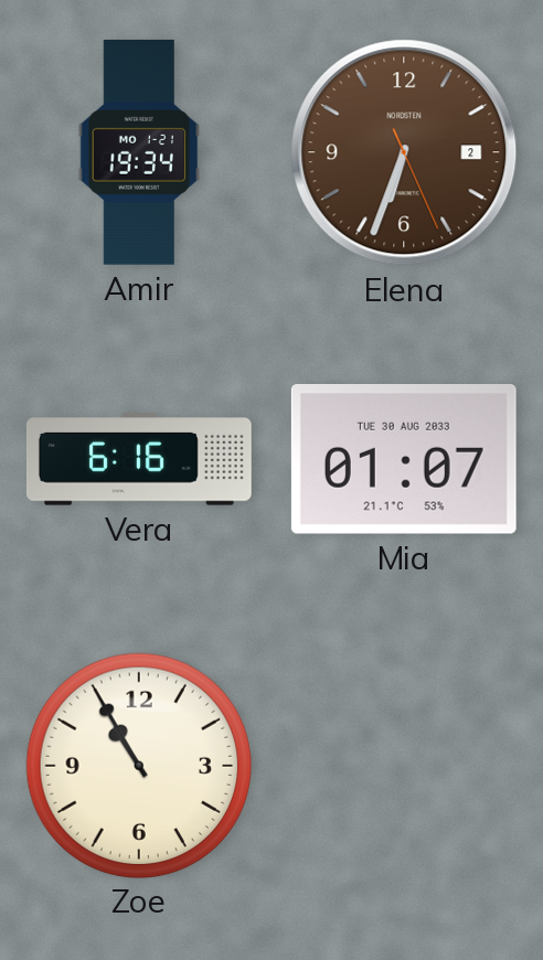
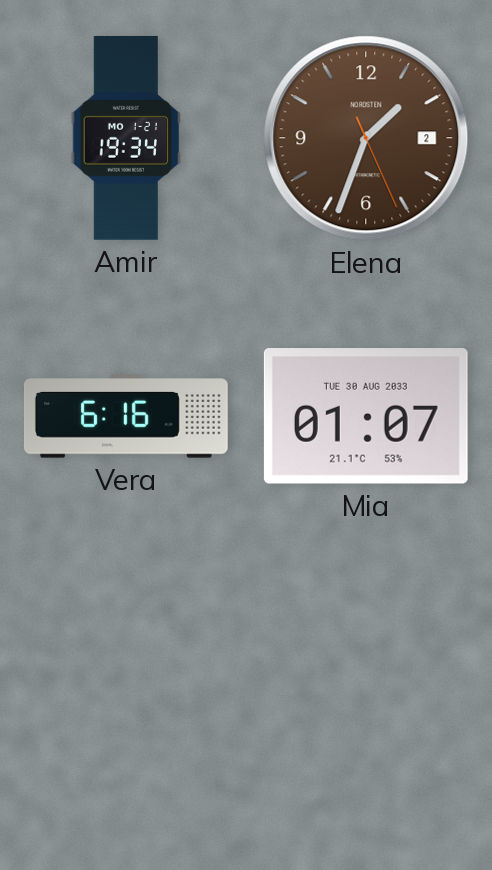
Elena: 6:33 -> 1:33 (366, 138)
Zoe: 10:55 -> none (138, 765)
